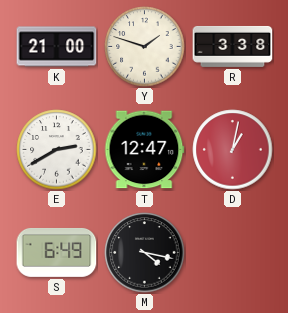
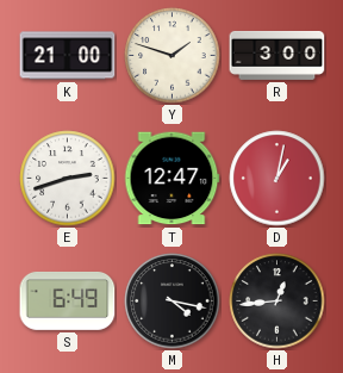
R: 3:38 -> 3:00 (277, 55)
E: 2:40 -> 2:42 (68, 179)
H: none -> 12:44 (277, 301)
